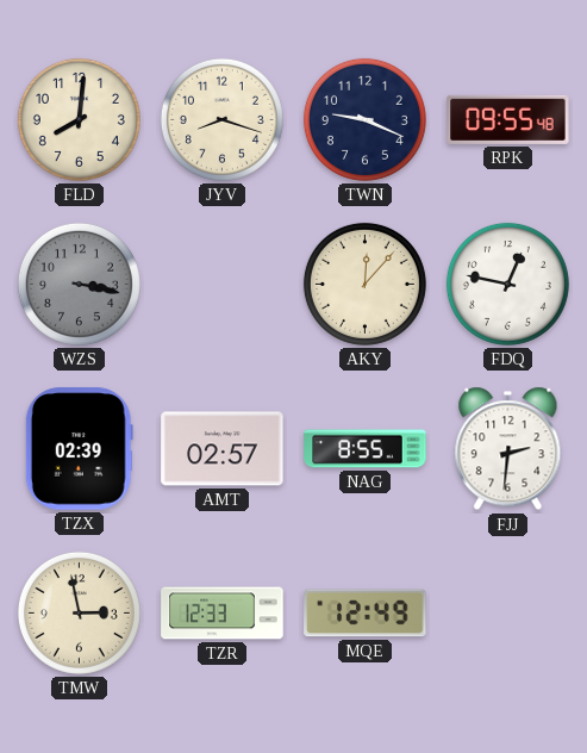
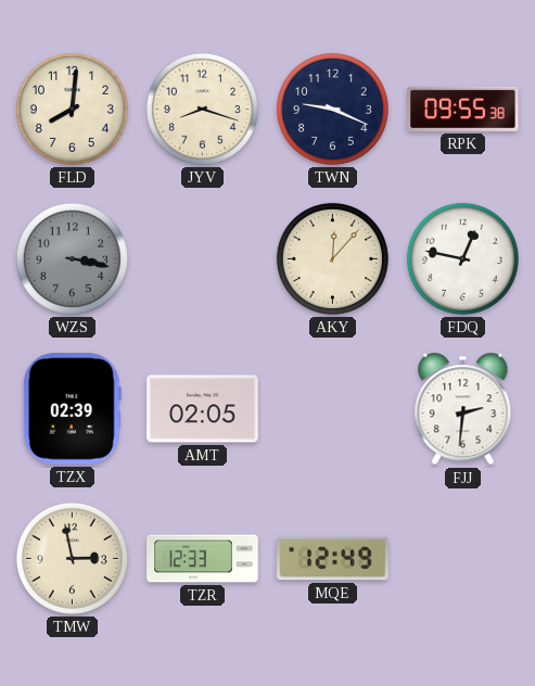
RPK: 09:55:48 -> 09:55:38 (463, 109)
AMT: 02:57 -> 02:05 (203, 409)
NAG: 8:55 -> none (366, 449)
